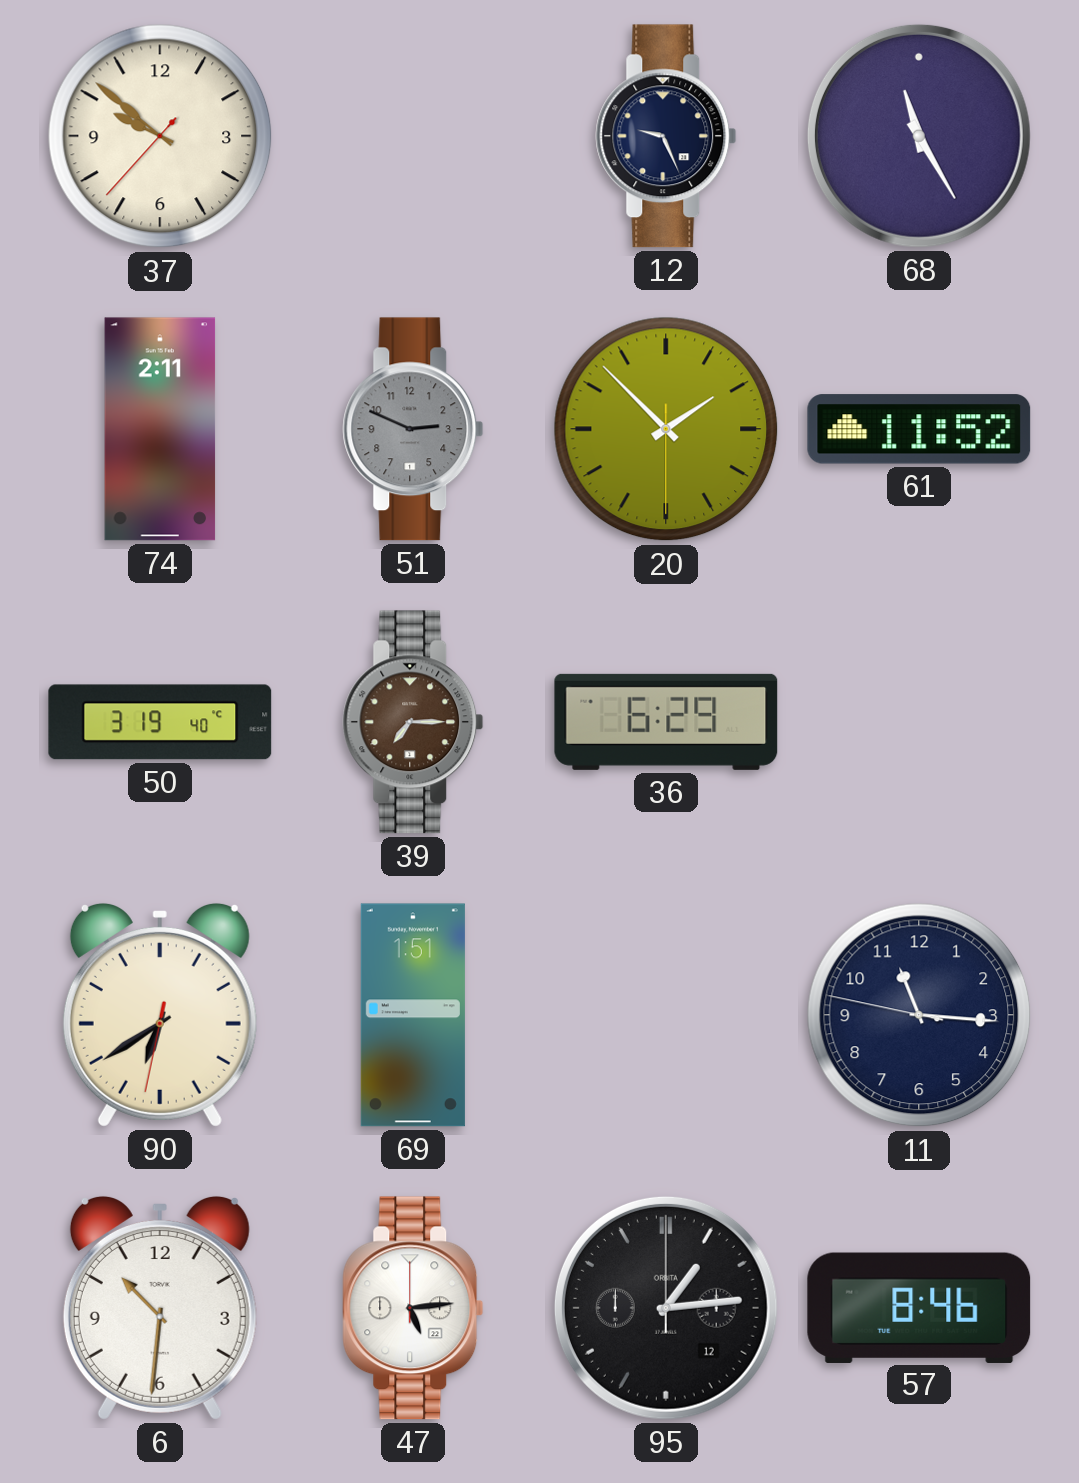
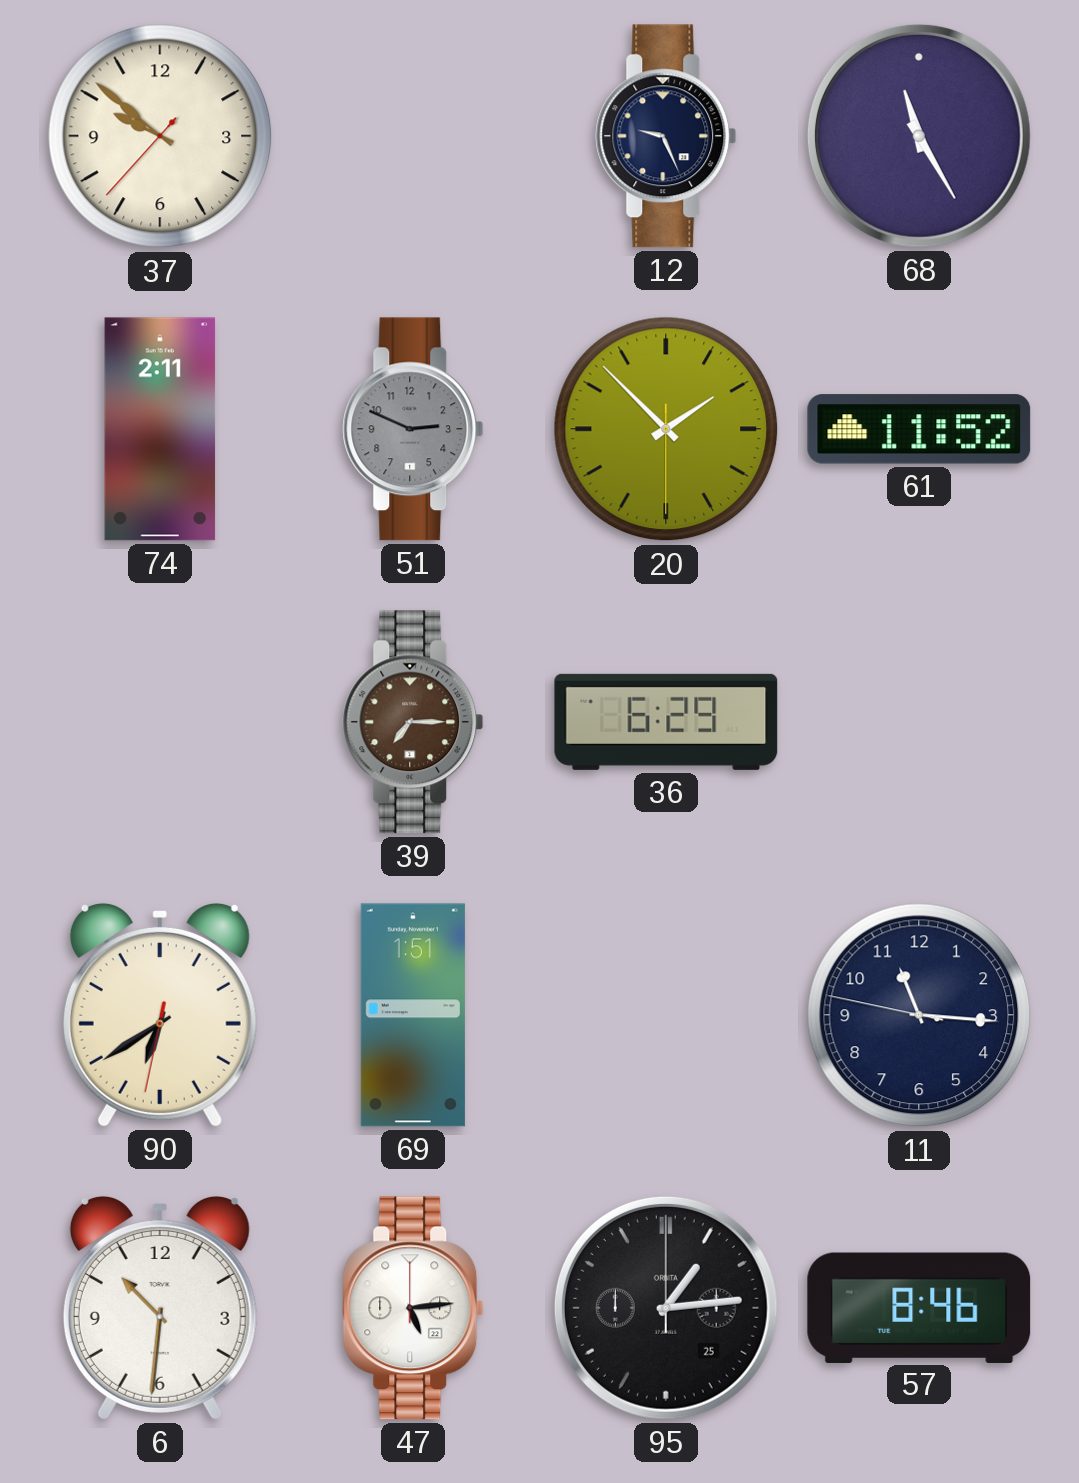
50: 3:19 -> none (160, 722)
95 date: 12 -> 25 (666, 1308)
